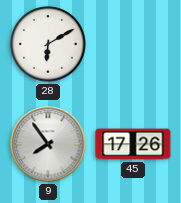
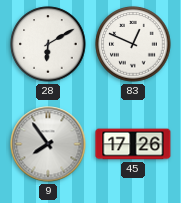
83: none -> 12:49 (133, 44)
